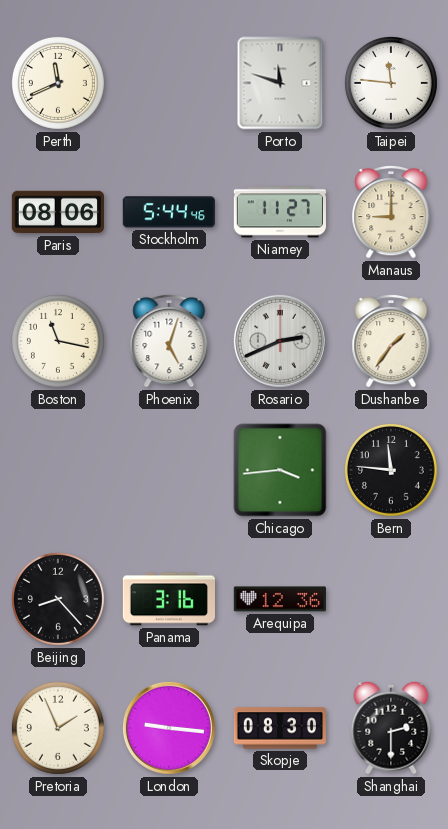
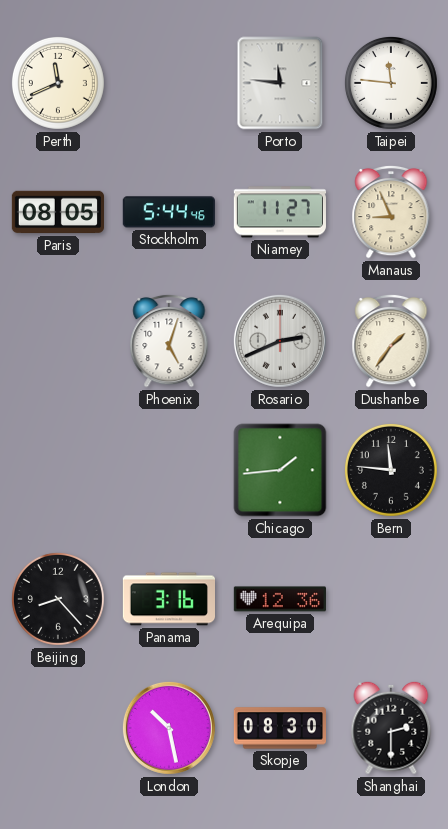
Porto: 11:48 -> 11:46 (280, 83)
Paris: 08:06 -> 08:05 (57, 212)
Manaus: 9:00 -> 8:56 (391, 212)
Boston: 11:17 -> none (58, 341)
Chicago: 3:44 -> 1:44 (280, 470)
Pretoria: 1:56 -> none (58, 728)
London: 9:16 -> 10:28 (169, 728)
